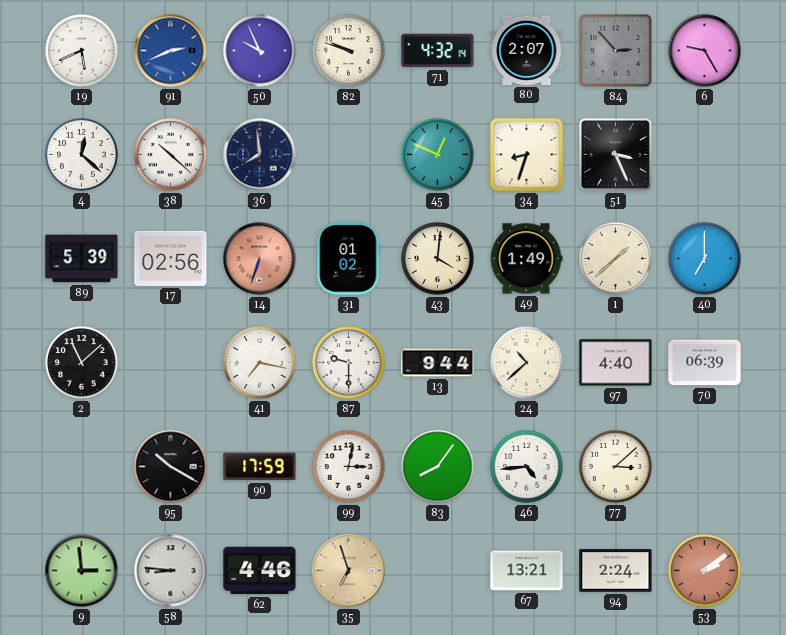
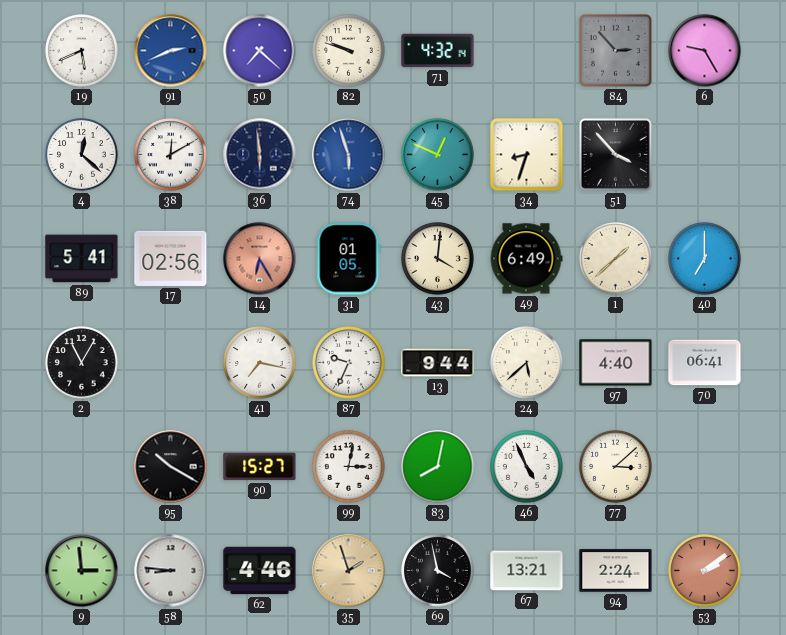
50: 9:56 -> 7:22 (260, 51)
80: 2:07 -> none (527, 50)
38: 10:22 -> 12:10 (171, 155)
36: 7:59 -> 5:59 (260, 155)
74: none -> 5:57 (349, 155)
51: 3:26 -> 3:53 (615, 154)
89: 5:39 -> 5:41 (82, 259)
14: 6:33 -> 6:25 (260, 259)
31: 01:02 -> 01:05 (349, 259)
49: 1:49 -> 6:49 (526, 259)
2: 11:08 -> 11:05 (82, 363)
87: 9:30 -> 9:34 (349, 363)
24: 10:38 -> 5:38 (527, 363)
70: 06:39 -> 06:41 (705, 363)
90: 17:59 -> 15:27 (260, 467)
83: 8:06 -> 8:02 (438, 467)
46: 4:44 -> 4:56 (527, 467)
35: 6:57 -> 1:57 (349, 571)
69: none -> 3:58 (438, 571)
